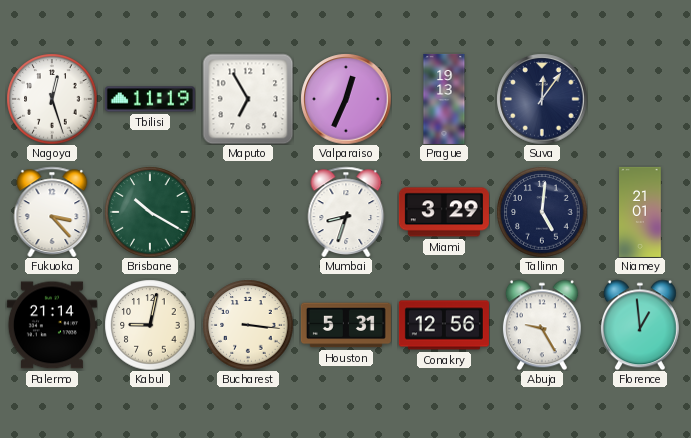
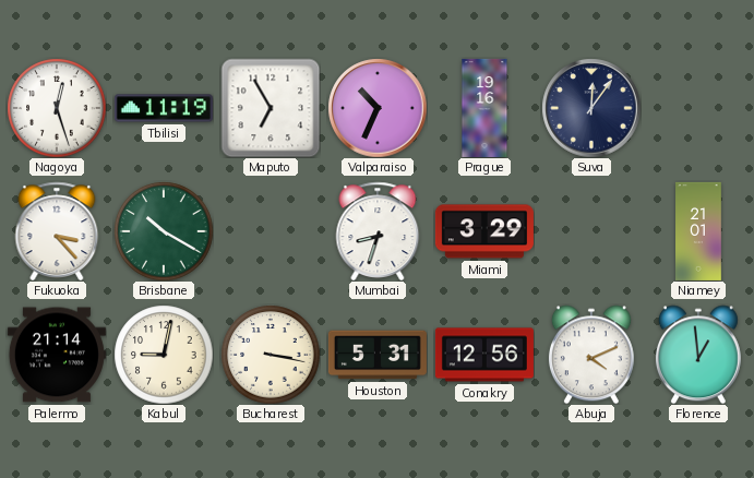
Valparaiso: 12:34 -> 10:34 (378, 108)
Prague: 19:13 -> 19:16 (484, 108)
Tallinn: 5:01 -> none (542, 212)
Bucharest: 3:16 -> 3:17 (271, 355)
Abuja: 9:25 -> 4:11 (591, 355)
